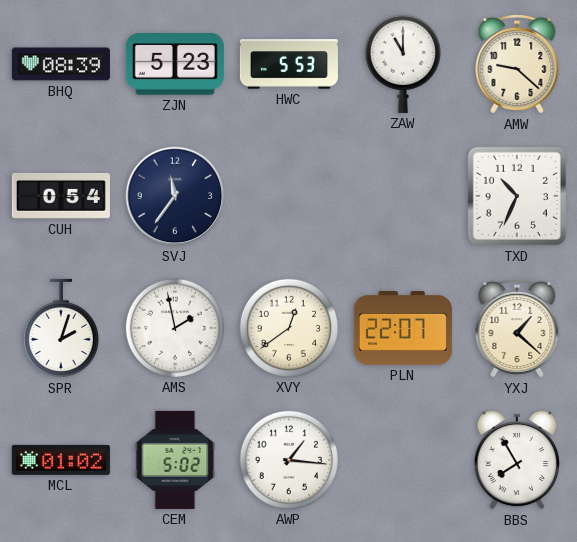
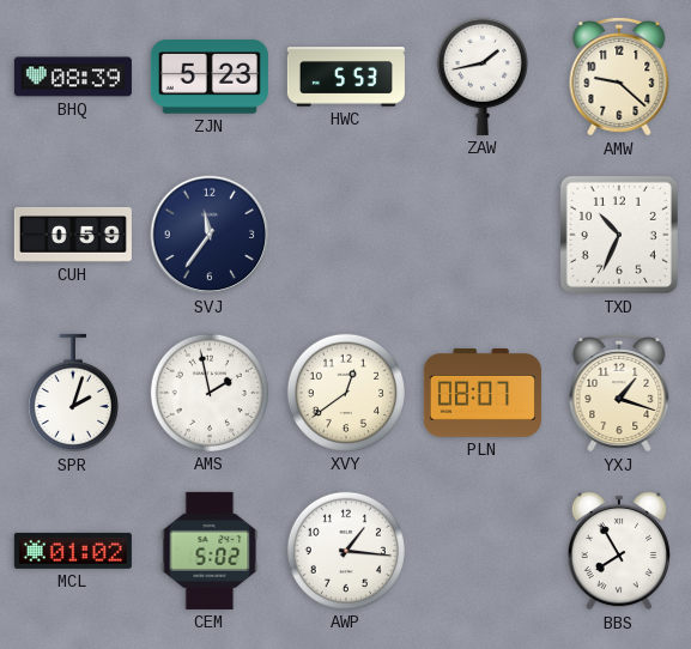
ZAW: 11:00 -> 1:43 (483, 77)
CUH: 0:54 -> 0:59 (73, 235)
PLN: 22:07 -> 08:07 (483, 394)
YXJ: 1:22 -> 1:18 (619, 393)
